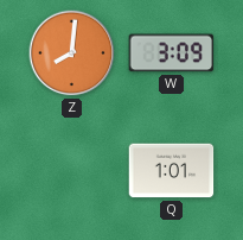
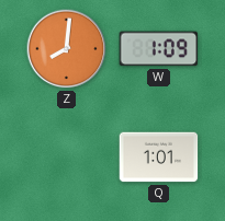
W: 3:09 -> 1:09 (159, 49)
